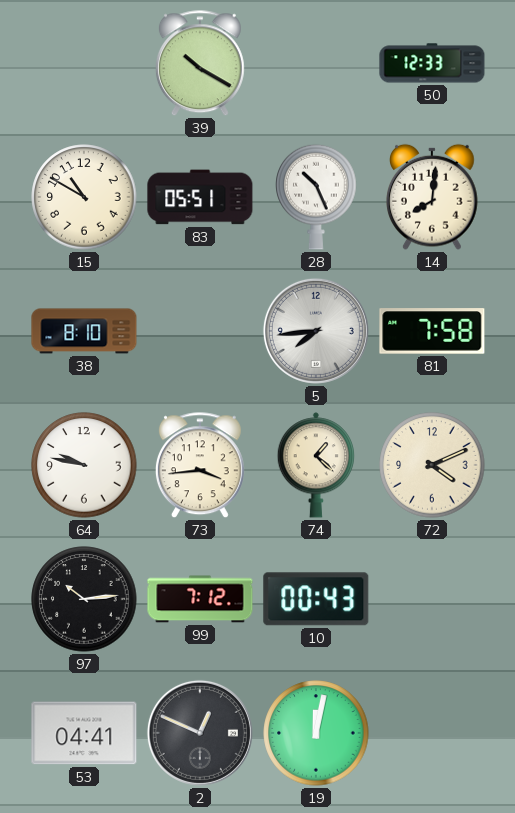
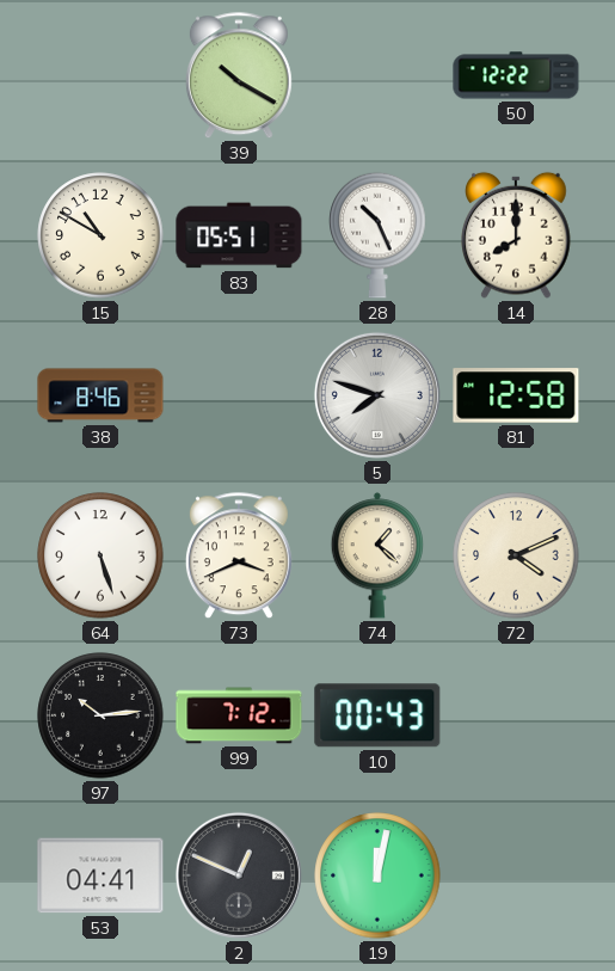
50: 12:33 -> 12:22 (516, 75)
14: 8:01 -> 8:00 (517, 235)
38: 8:10 -> 8:46 (100, 395)
5: 7:44 -> 7:48 (377, 395)
81: 7:58 -> 12:58 (516, 395)
64: 9:47 -> 5:27 (100, 555)
73: 3:44 -> 3:41 (239, 557)
